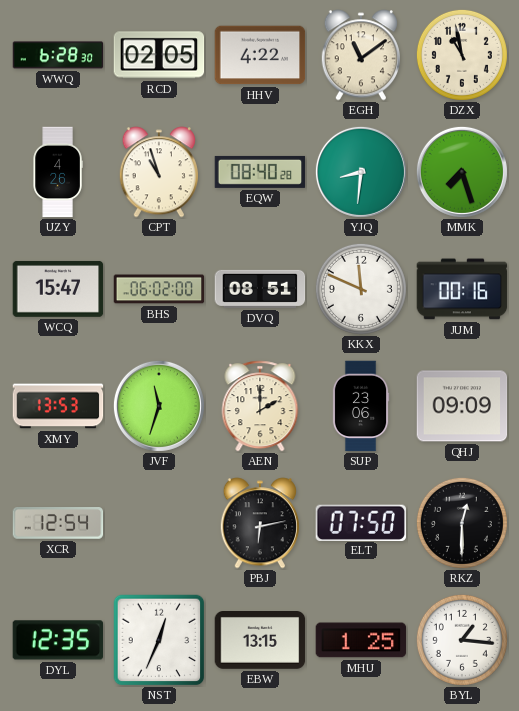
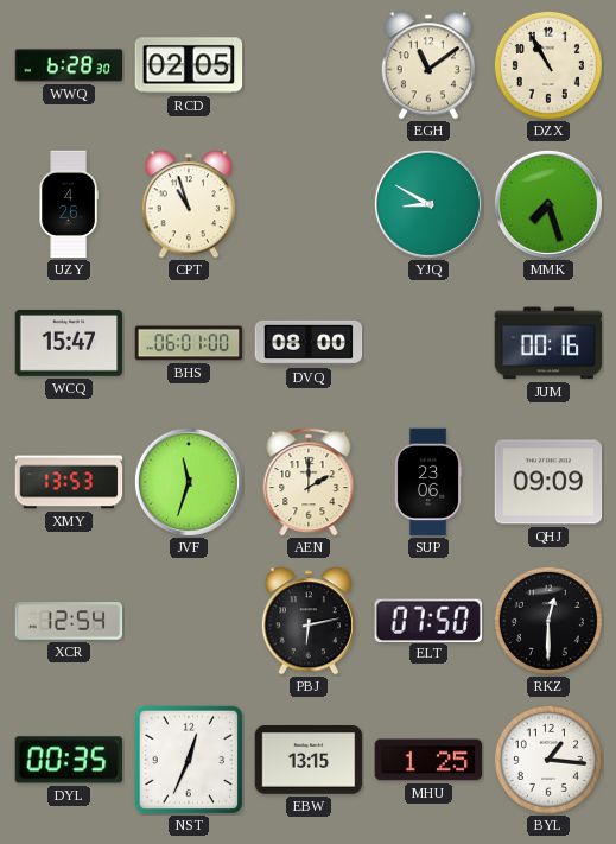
HHV: 4:22 -> none (260, 55)
DZX: 10:58 -> 10:55 (548, 65)
EQW: 08:40 -> none (260, 172)
YJQ: 8:31 -> 8:50 (428, 204)
BHS: 06:02 -> 06:01 (189, 343)
DVQ: 08:51 -> 08:00 (309, 343)
KKX: 11:49 -> none (361, 289)
DYL: 12:35 -> 00:35 (69, 760)
